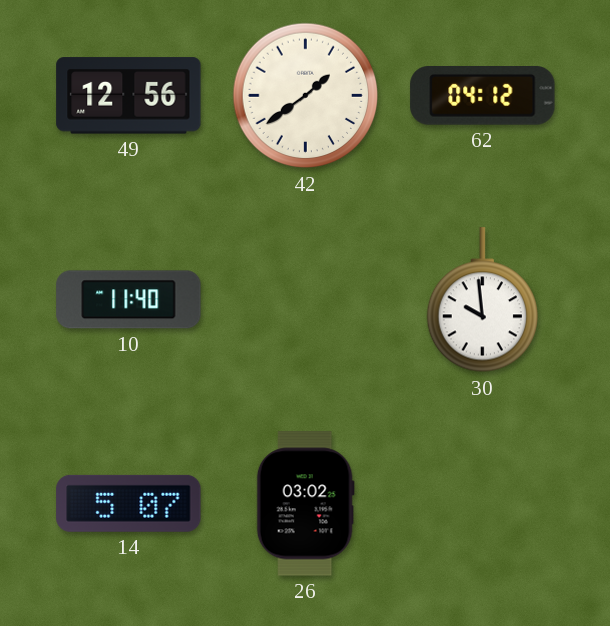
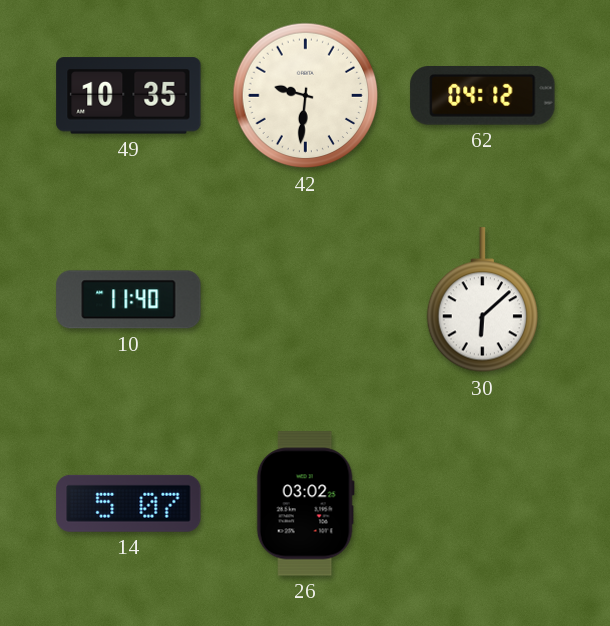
49: 12:56 -> 10:35 (129, 96)
42: 1:39 -> 9:31 (306, 96)
30: 9:59 -> 6:08 (482, 300)
